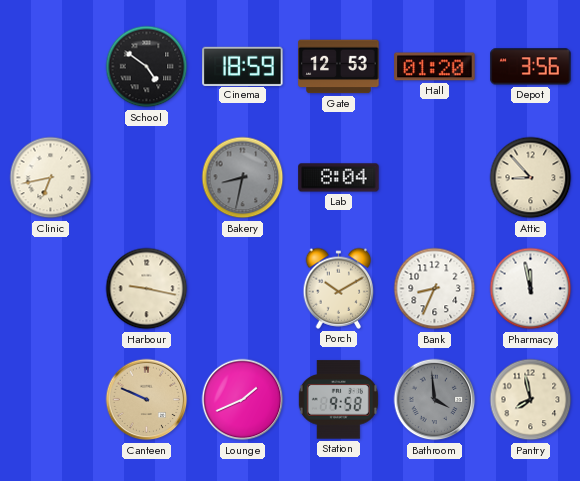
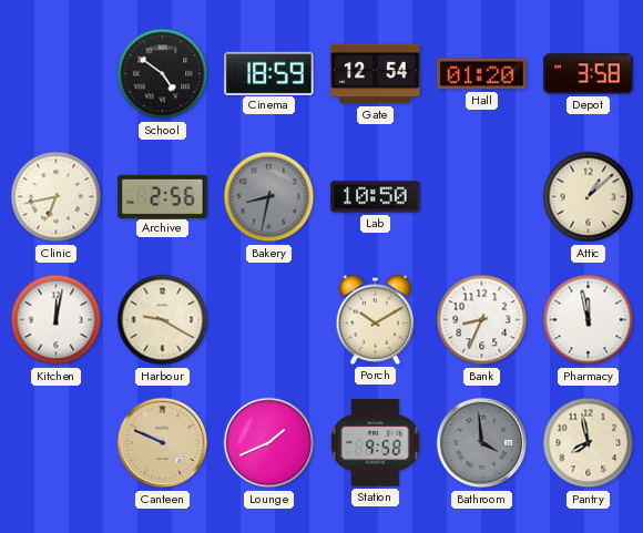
Gate: 12:53 -> 12:54 (376, 74)
Depot: 3:56 -> 3:58 (589, 74)
Archive: none -> 2:56 (163, 196)
Lab: 8:04 -> 10:50 (376, 197)
Attic: 8:53 -> 1:08 (589, 197)
Kitchen: none -> 12:02 (57, 320)
Harbour: 9:17 -> 9:20 (163, 320)
